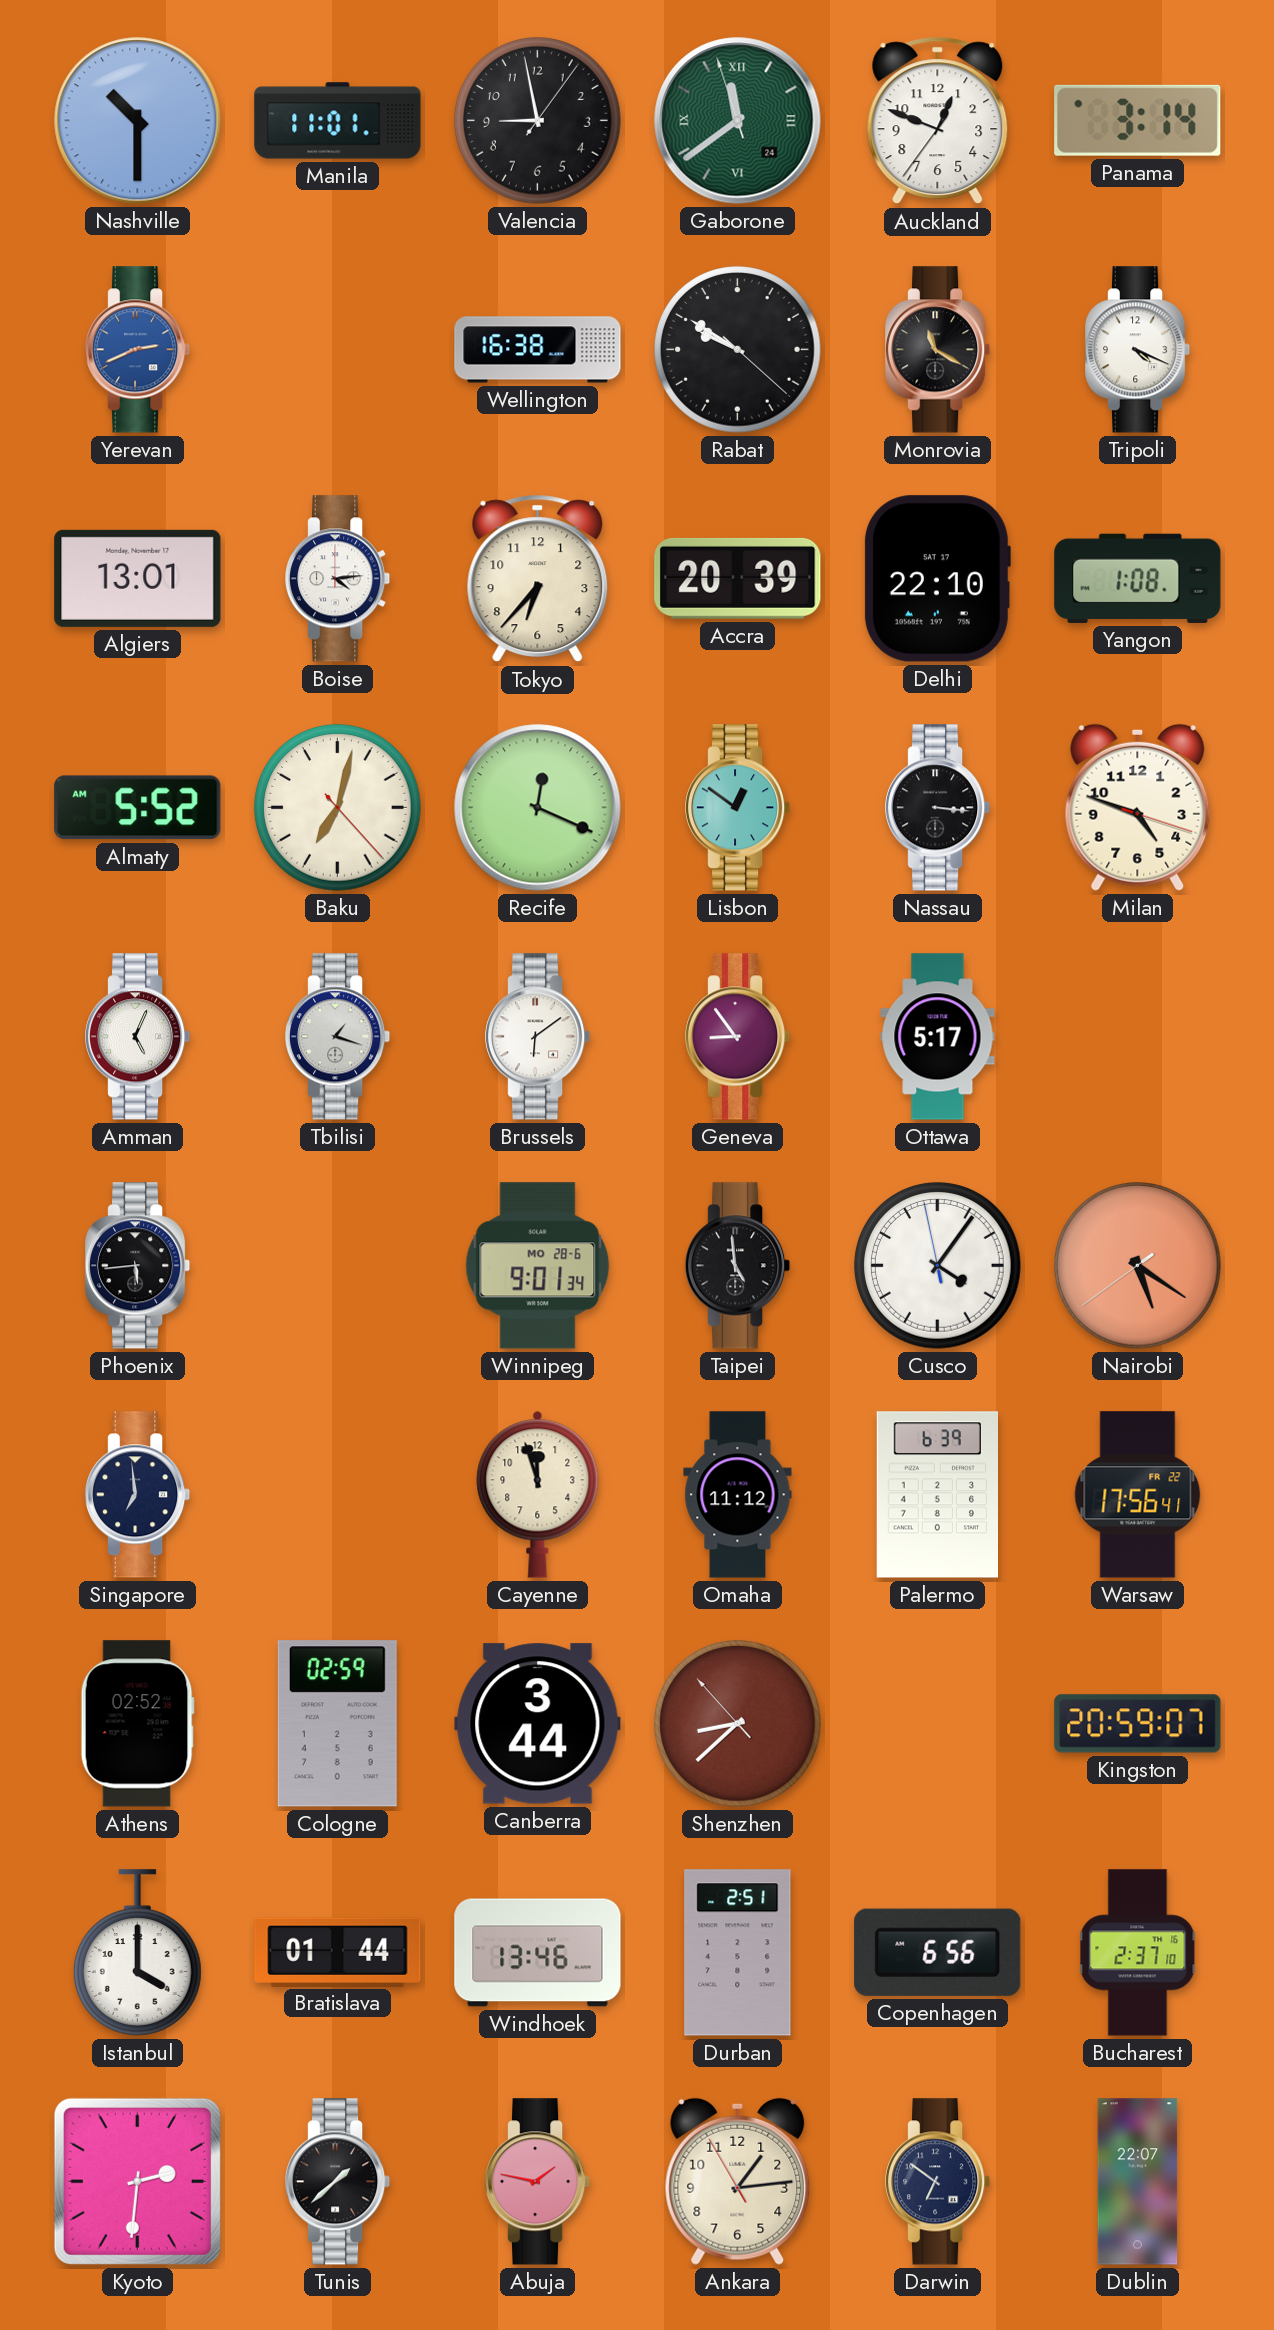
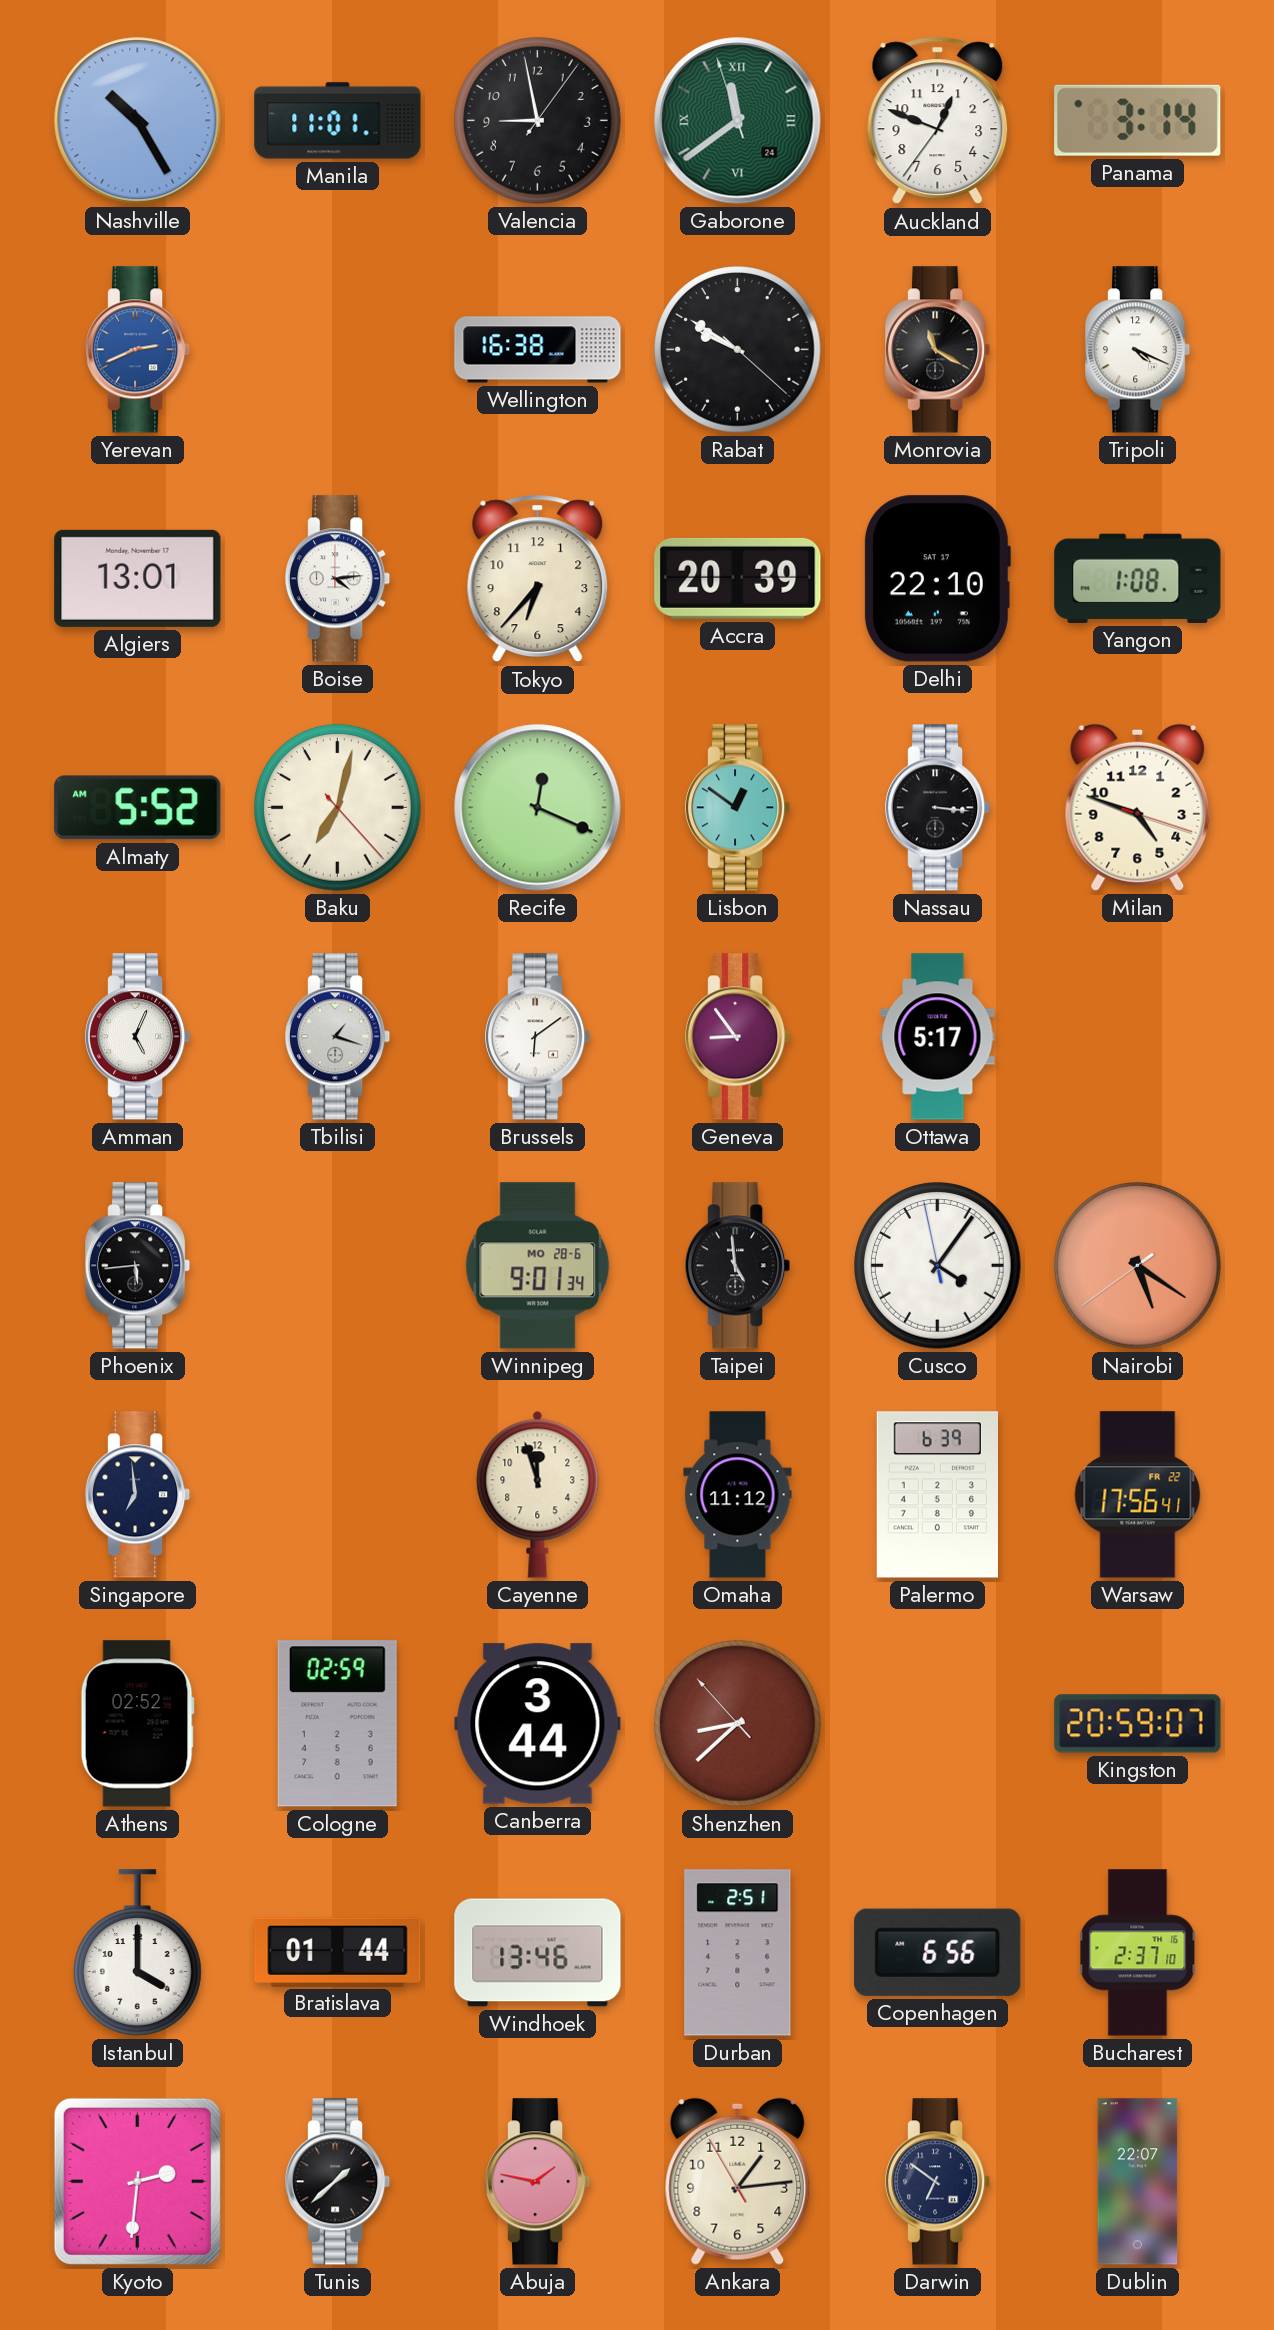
Nashville: 10:30 -> 10:25 (138, 121)
